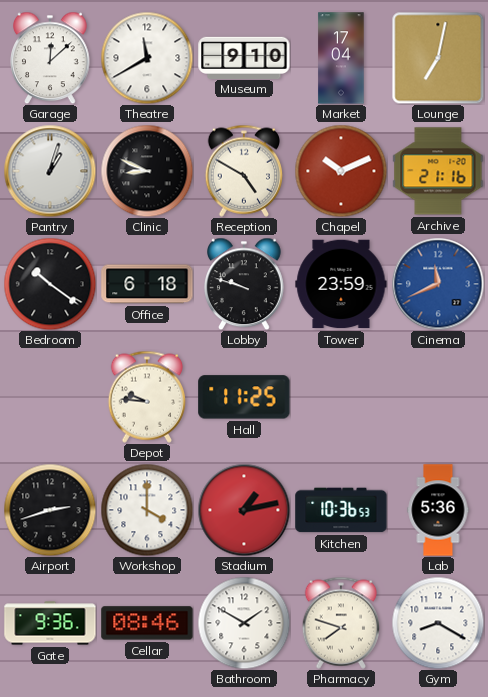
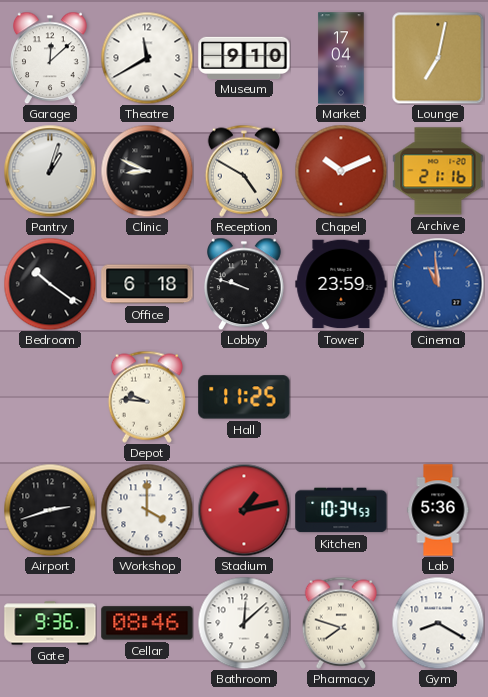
Cinema: 11:41 -> 10:59 (438, 284)
Kitchen: 10:36 -> 10:34 (341, 510)
Bathroom: 1:50 -> 12:08 (244, 623)
